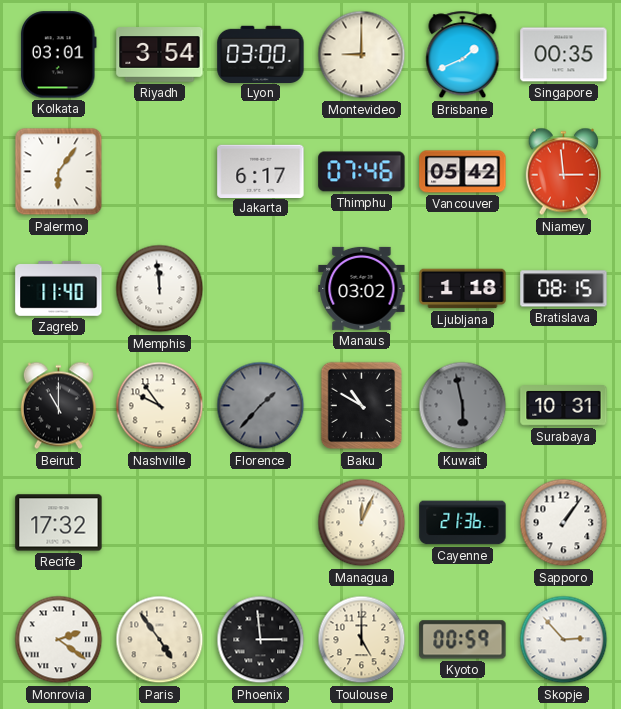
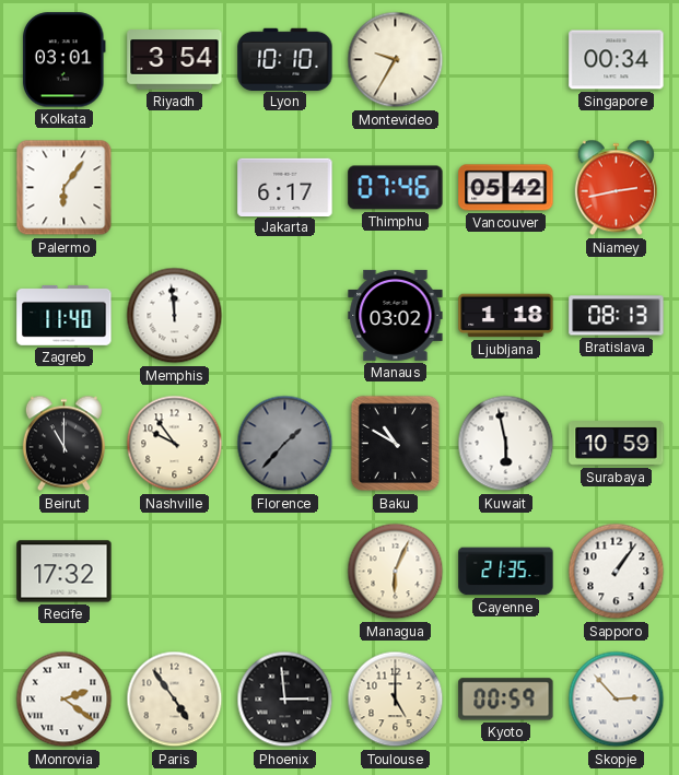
Lyon: 03:00 -> 10:10 (285, 59)
Montevideo: 9:00 -> 9:35 (396, 60)
Brisbane: 1:41 -> none (463, 55)
Singapore: 00:35 -> 00:34 (617, 60)
Niamey: 2:59 -> 2:43 (616, 188)
Bratislava: 08:15 -> 08:13 (617, 316)
Kuwait dial: grey -> white (506, 444)
Surabaya: 10:31 -> 10:59 (617, 444)
Managua: 12:04 -> 6:04 (396, 572)
Cayenne: 21:36 -> 21:35 (506, 572)
